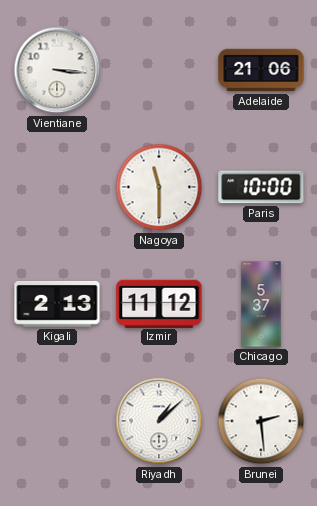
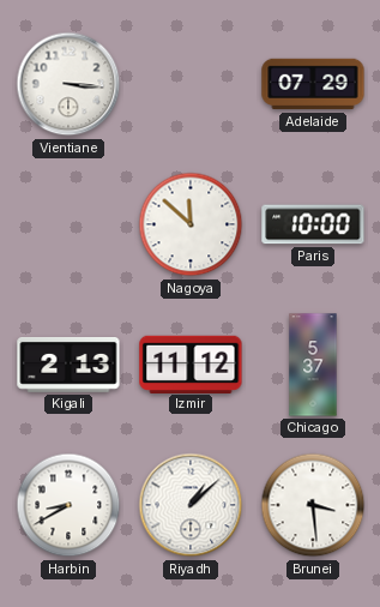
Adelaide: 21:06 -> 07:29 (313, 84)
Nagoya: 11:30 -> 11:52 (191, 224)
Harbin: none -> 8:40 (68, 505)
Brunei: 2:29 -> 3:29 (313, 505)
